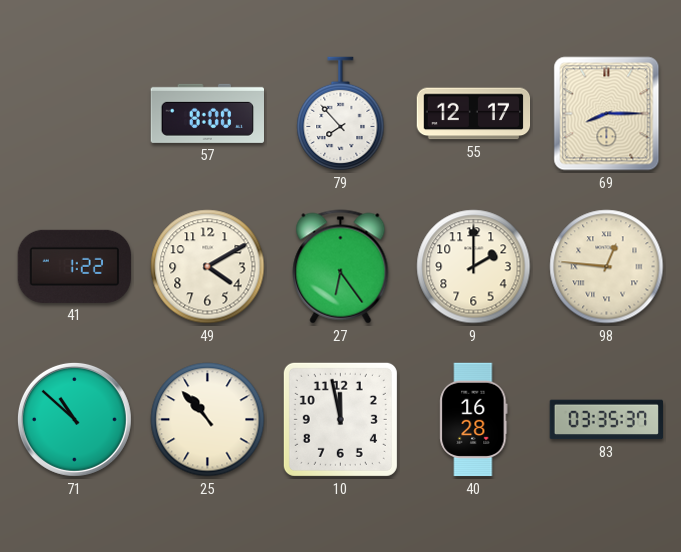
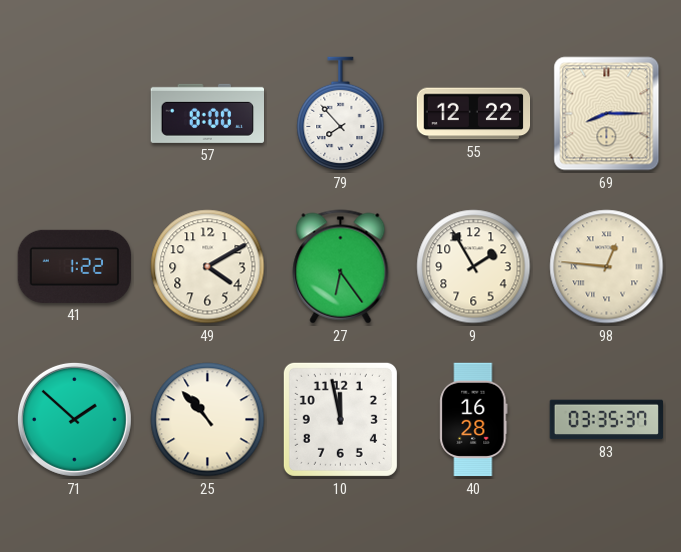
55: 12:17 -> 12:22 (474, 114)
9: 2:00 -> 1:55 (474, 267)
71: 10:52 -> 1:52 (74, 419)
